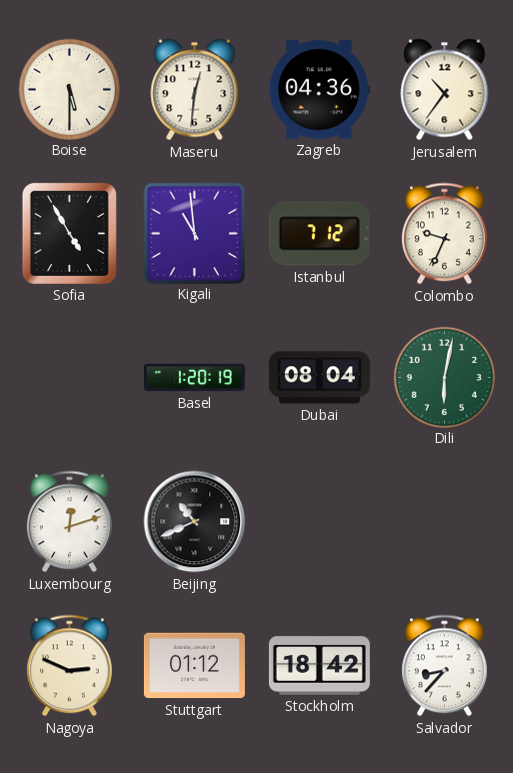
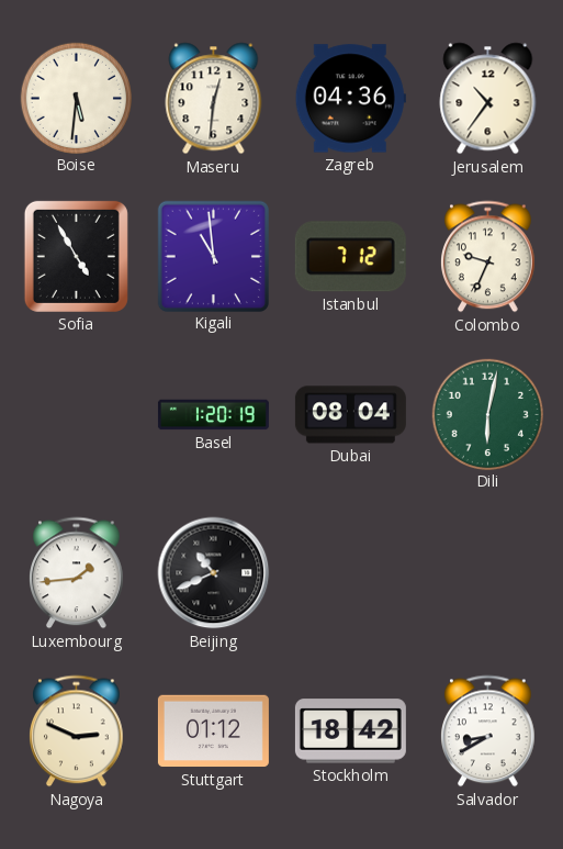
Boise: 5:30 -> 5:31 (76, 98)
Luxembourg: 12:12 -> 1:44 (77, 573)
Salvador: 8:37 -> 8:40 (488, 731)
